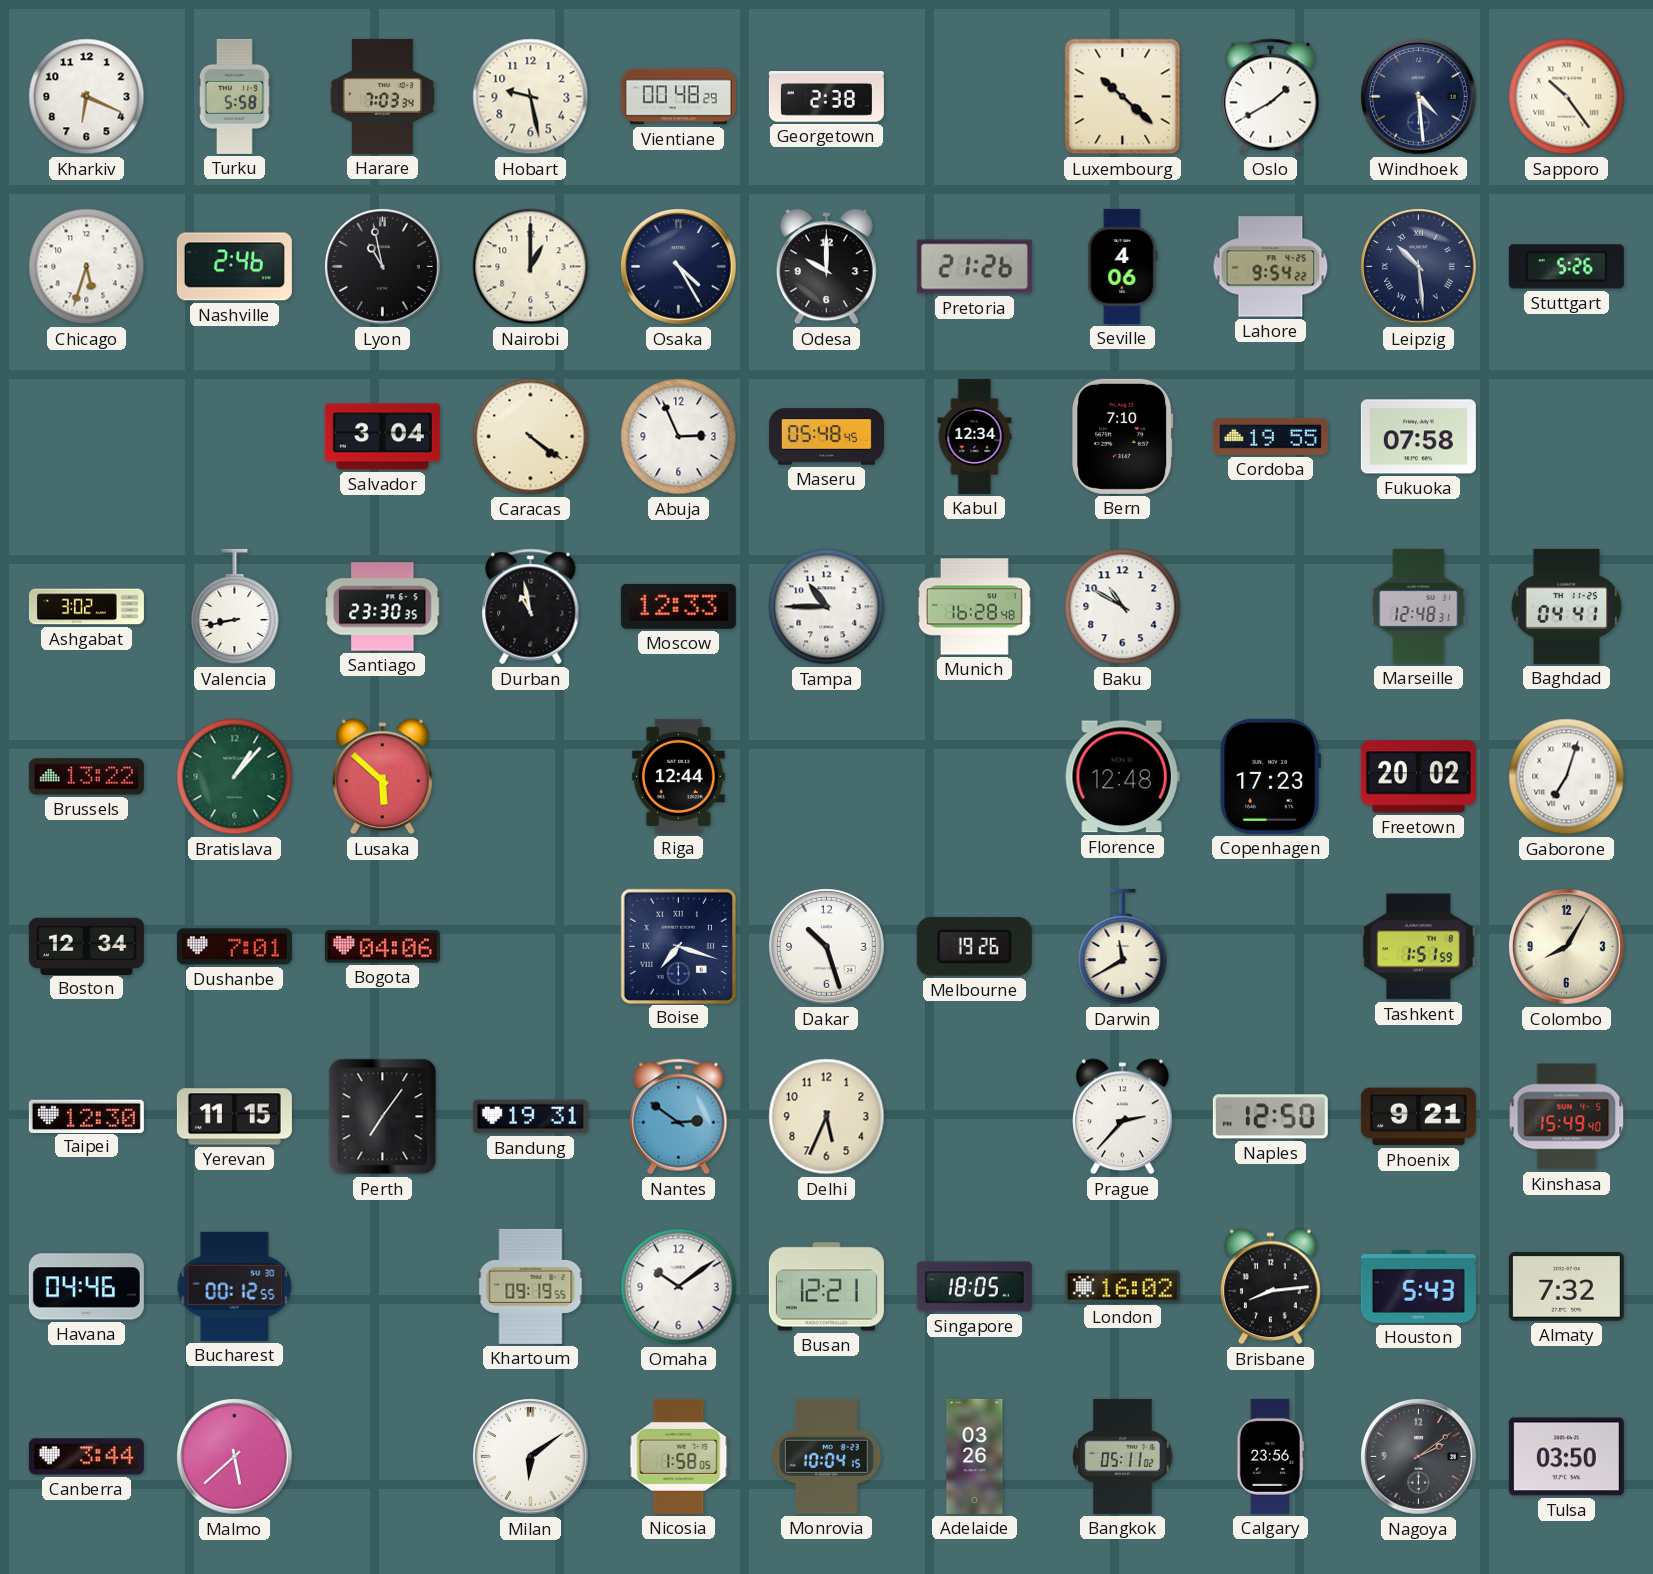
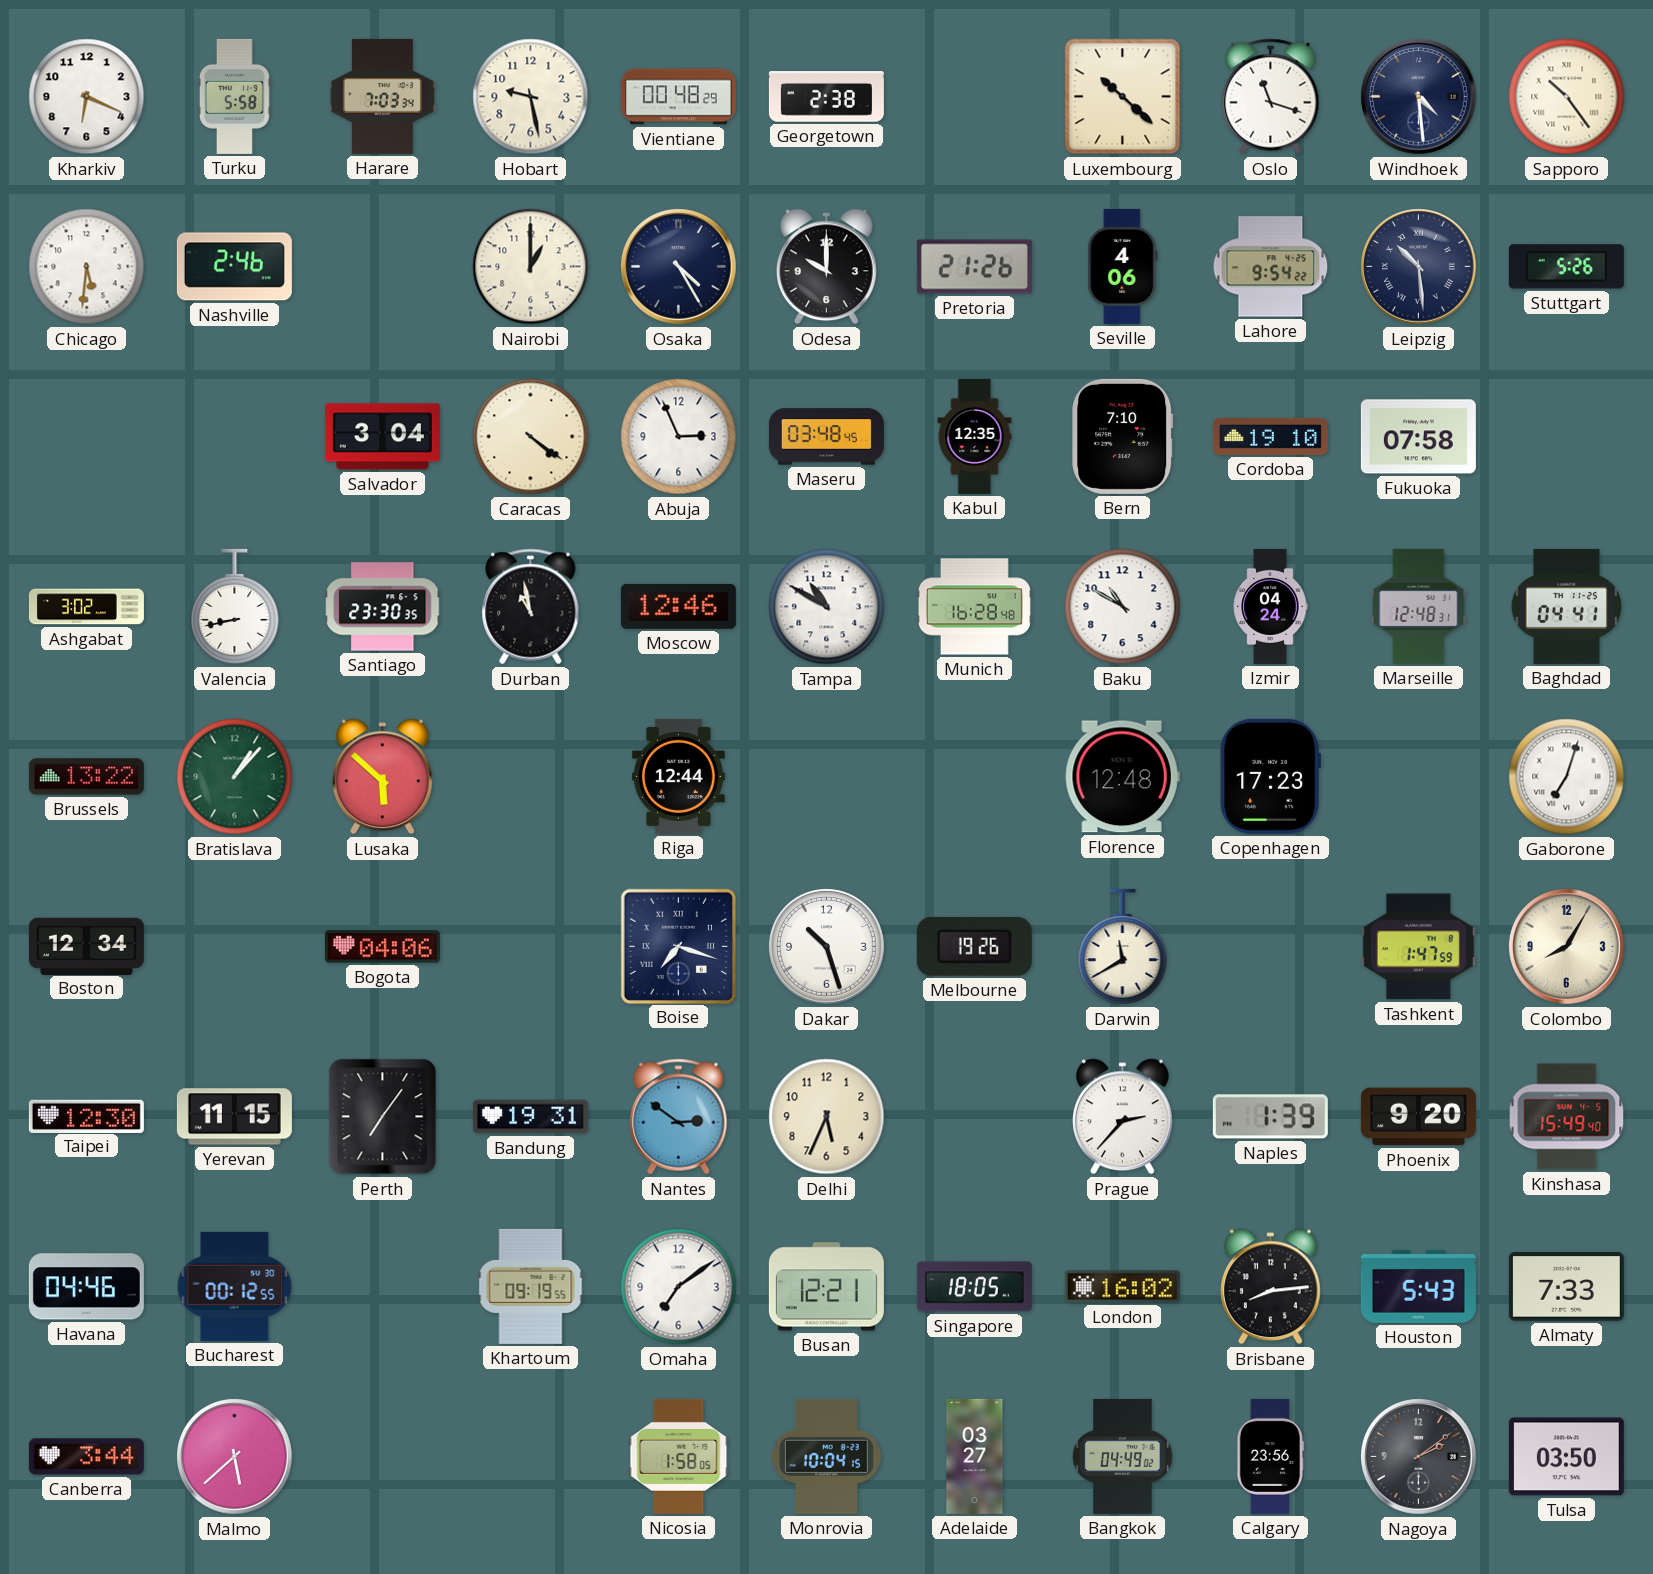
Oslo: 1:40 -> 11:18 (1271, 97)
Chicago: 5:33 -> 5:31 (87, 267)
Lyon: 10:58 -> none (383, 267)
Maseru: 05:48 -> 03:48 (826, 437)
Kabul: 12:34 -> 12:35 (975, 436)
Cordoba: 19:55 -> 19:10 (1270, 436)
Moscow: 12:33 -> 12:46 (678, 606)
Tampa: 10:45 -> 10:50 (827, 607)
Izmir: none -> 04:24 (1270, 606)
Freetown: 20:02 -> none (1418, 777)
Dushanbe: 7:01 -> none (234, 947)
Tashkent: 1:51 -> 1:47 (1418, 947)
Naples: 12:50 -> 1:39 (1270, 1117)
Phoenix: 9:21 -> 9:20 (1418, 1117)
Omaha: 10:09 -> 7:09 (679, 1287)
Almaty: 7:32 -> 7:33 (1566, 1287)
Milan: 6:09 -> none (531, 1457)
Adelaide: 03:26 -> 03:27 (975, 1456)
Bangkok: 05:11 -> 04:49 (1123, 1456)
